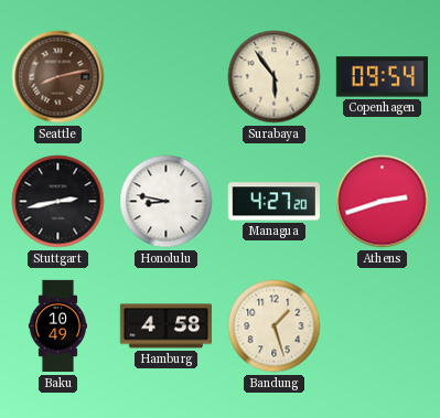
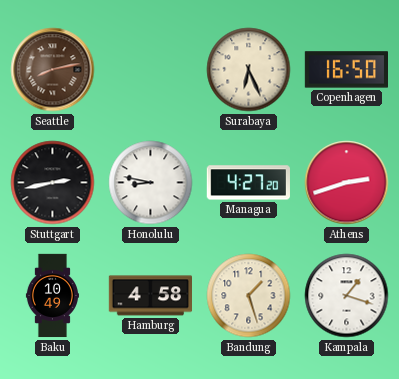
Surabaya: 5:54 -> 6:26 (249, 70)
Copenhagen: 09:54 -> 16:50 (346, 70)
Kampala: none -> 1:18 (347, 296)
